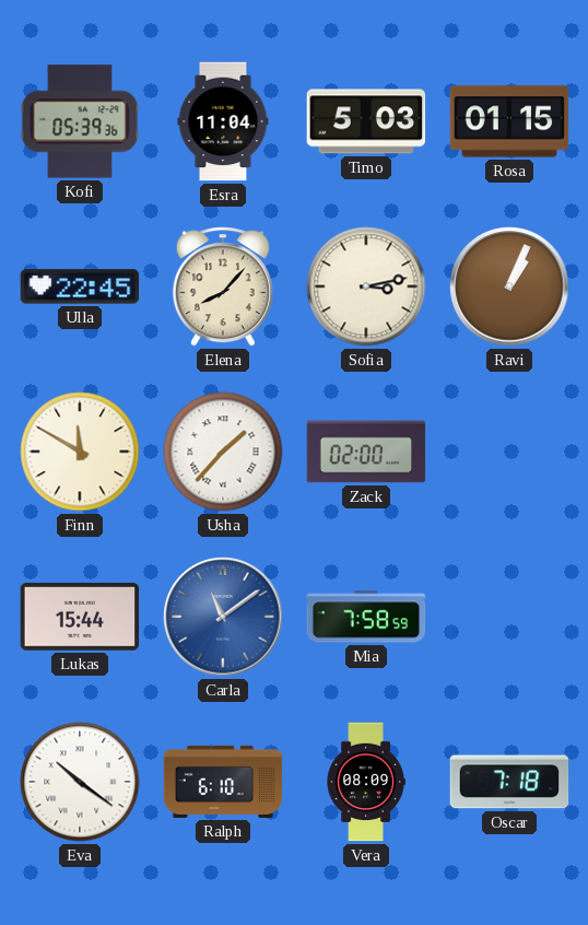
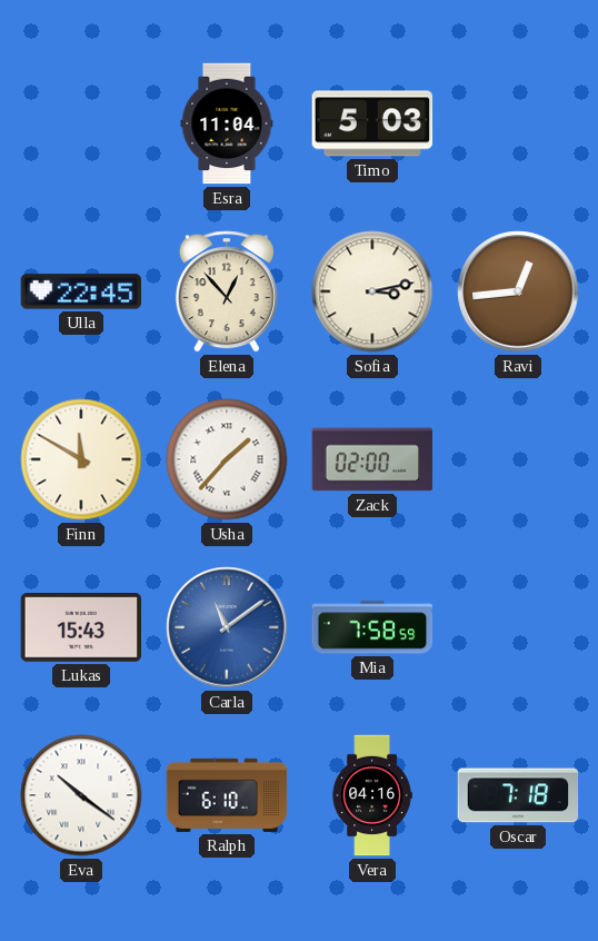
Kofi: 05:39 -> none (80, 121)
Rosa: 01:15 -> none (509, 121)
Elena: 8:07 -> 12:53 (227, 291)
Ravi: 1:04 -> 12:44 (518, 291)
Lukas: 15:44 -> 15:43 (81, 628)
Vera: 08:09 -> 04:16 (372, 795)
